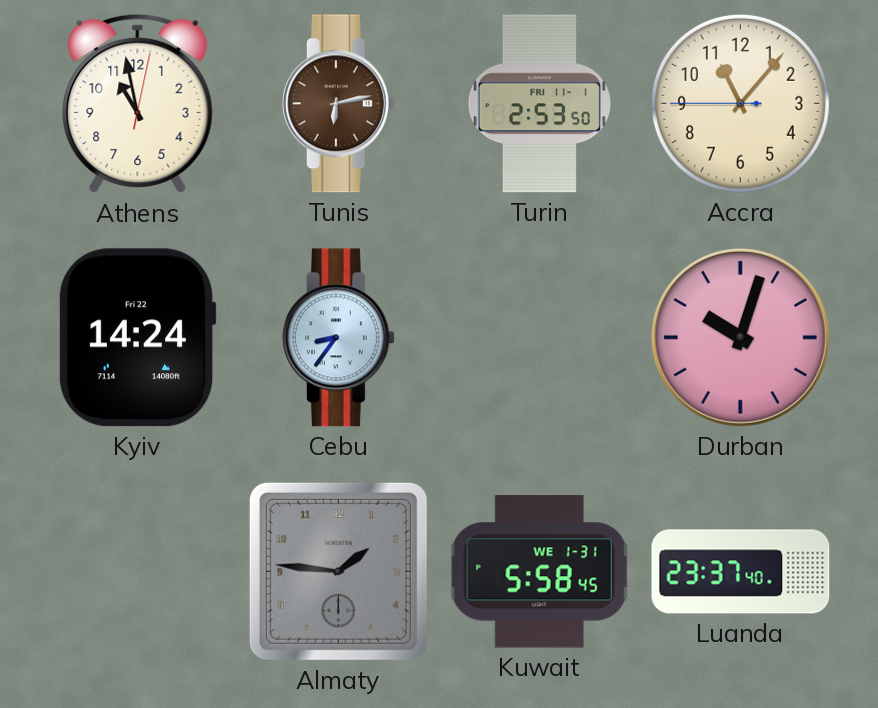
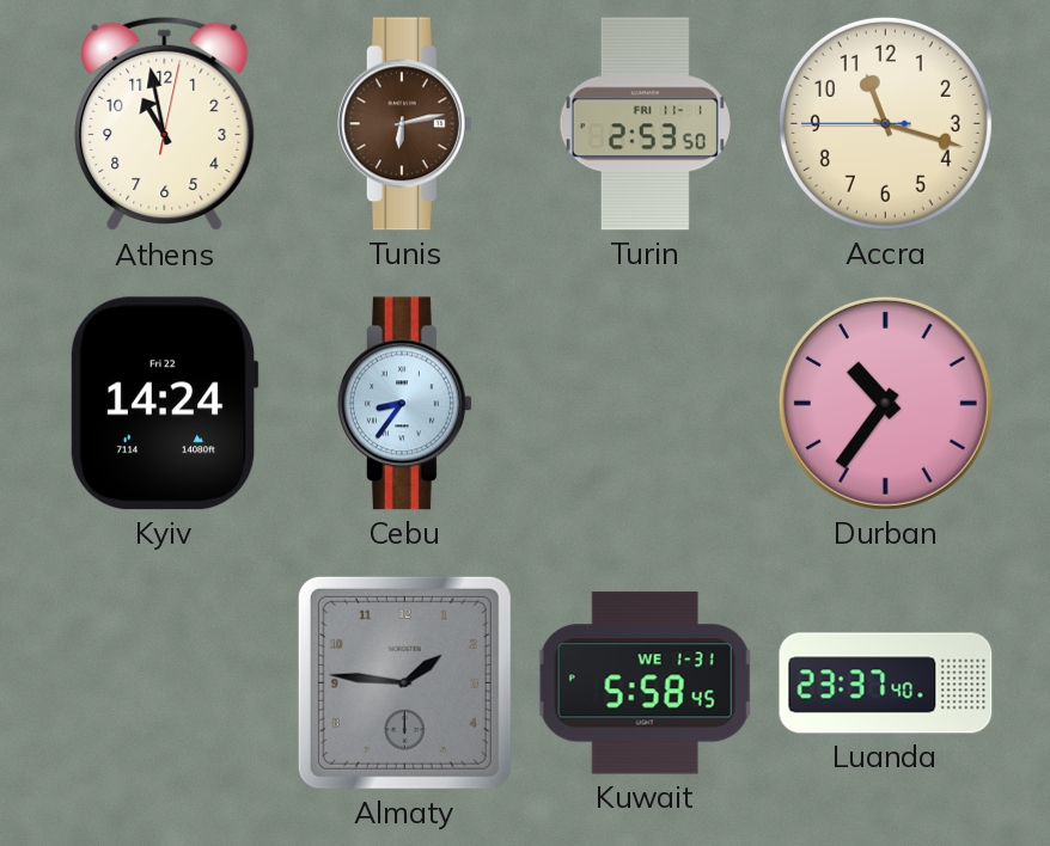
Accra: 11:06 -> 11:17 (885, 123)
Durban: 10:03 -> 10:36 (885, 403)
